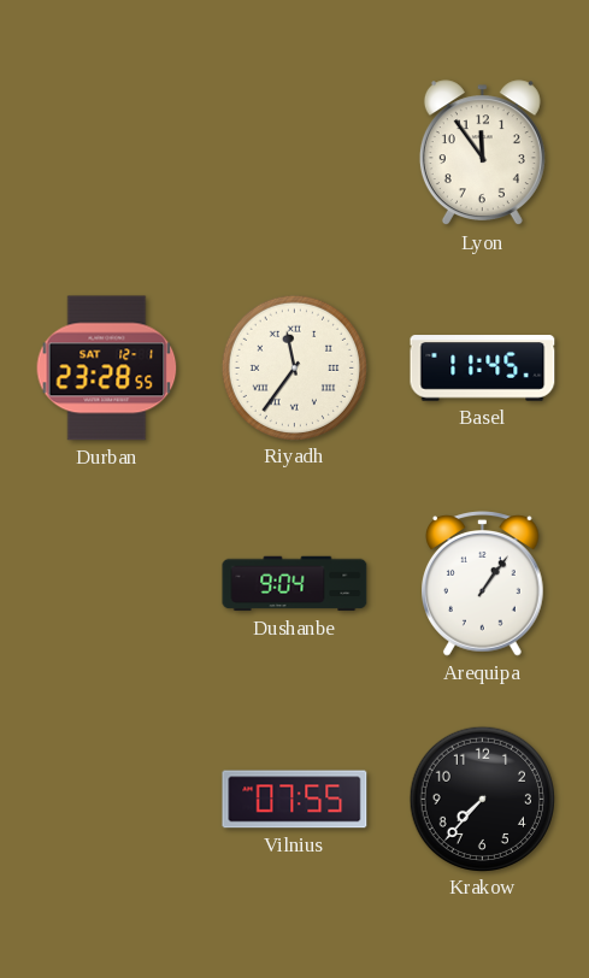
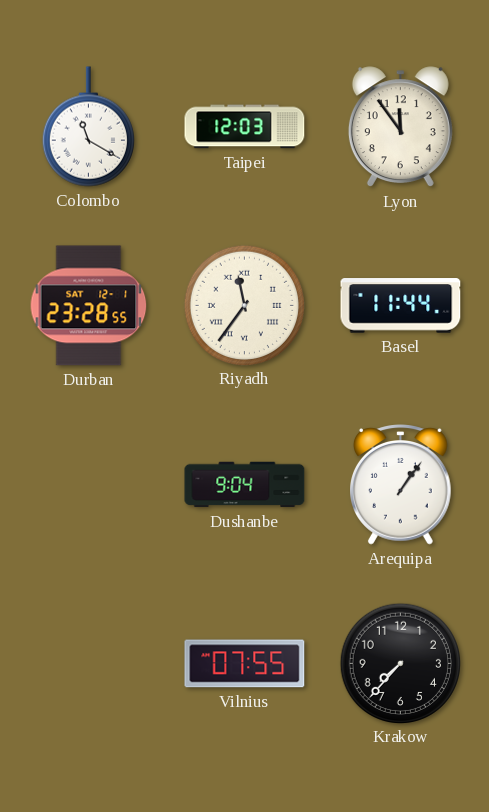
Colombo: none -> 11:20 (88, 127)
Taipei: none -> 12:03 (245, 127)
Basel: 11:45 -> 11:44 (401, 306)
